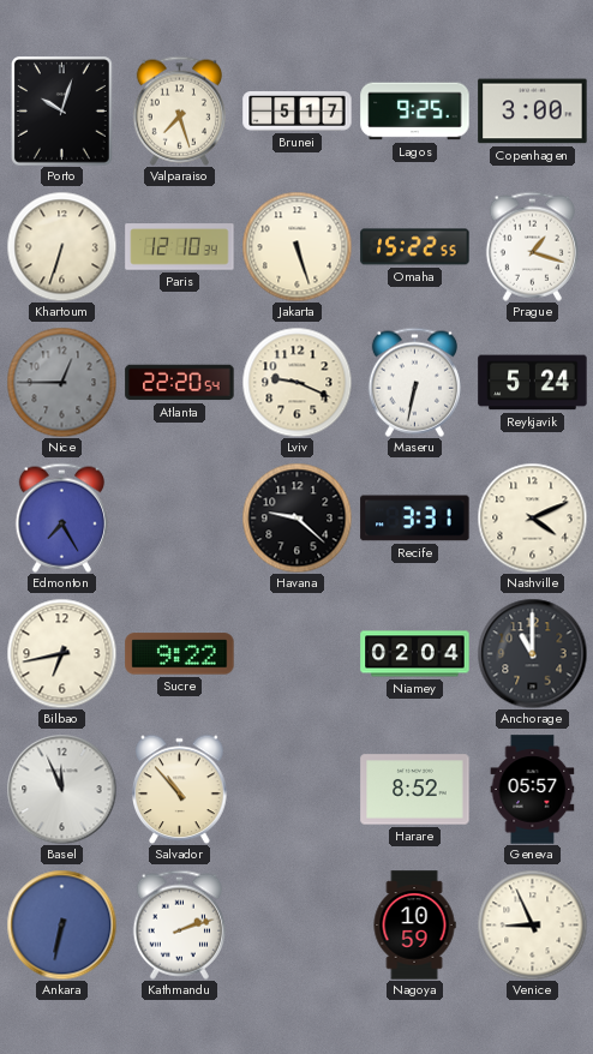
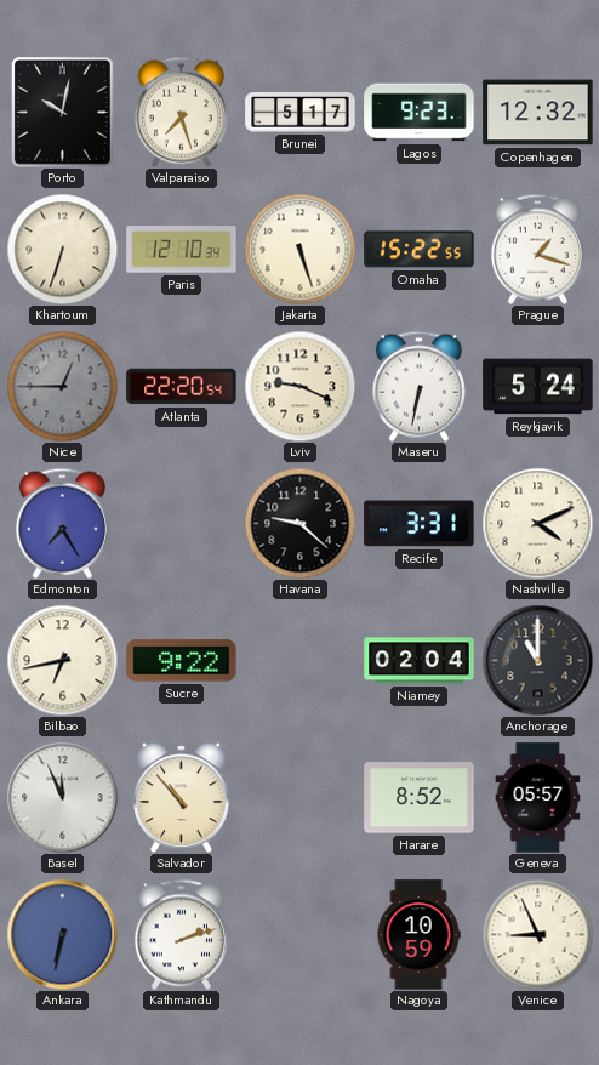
Porto: 10:03 -> 10:02 (63, 113)
Lagos: 9:25 -> 9:23 (420, 113)
Copenhagen: 3:00 -> 12:32 (538, 113)
